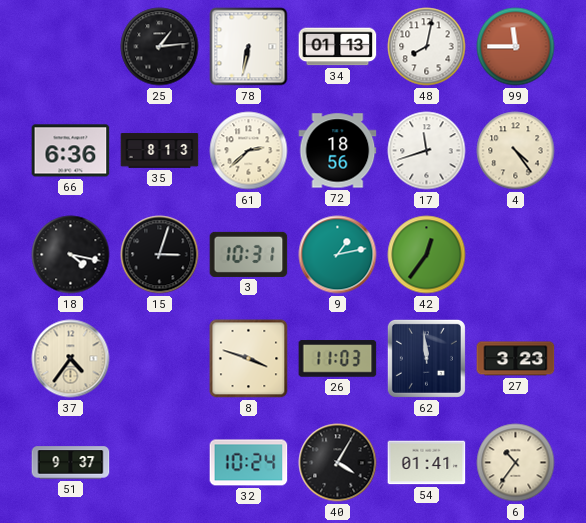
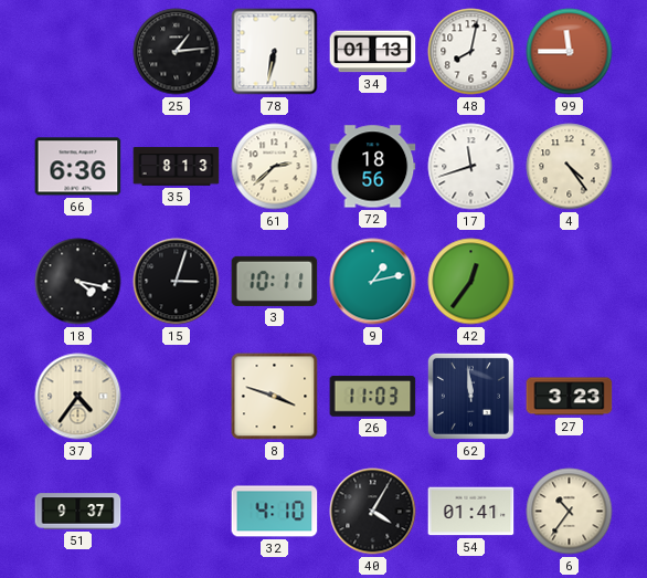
3: 10:31 -> 10:11 (275, 281)
32: 10:24 -> 4:10 (275, 512)
